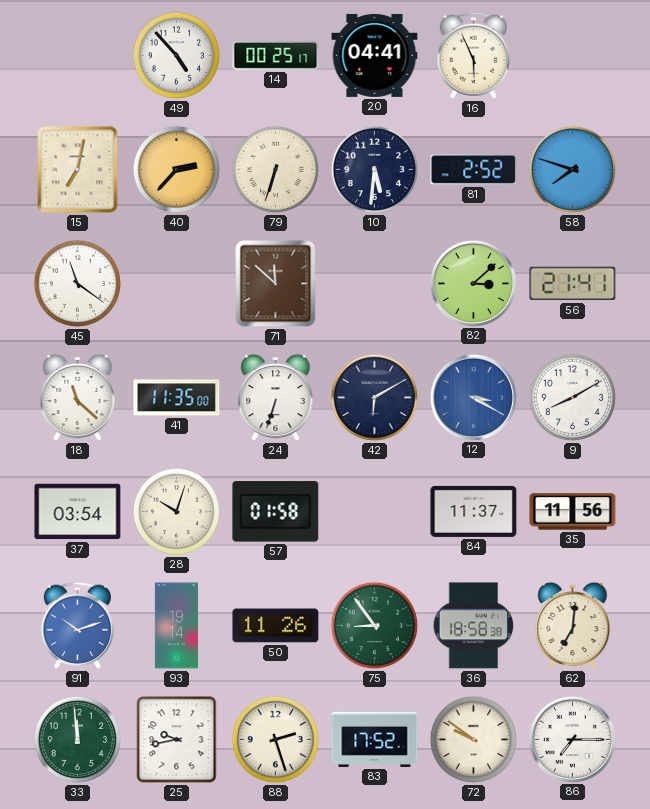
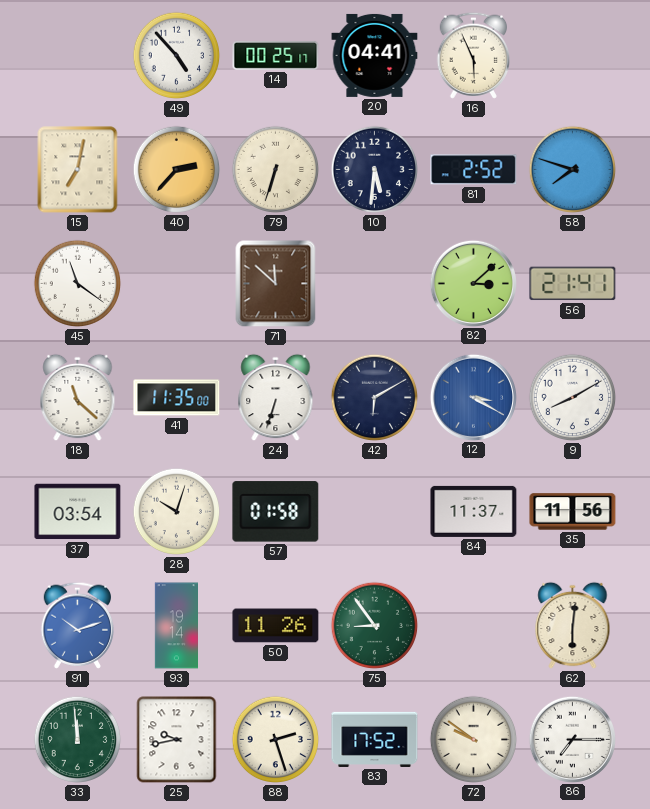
36: 18:58 -> none (474, 626)
62: 7:01 -> 6:01 (573, 626)
